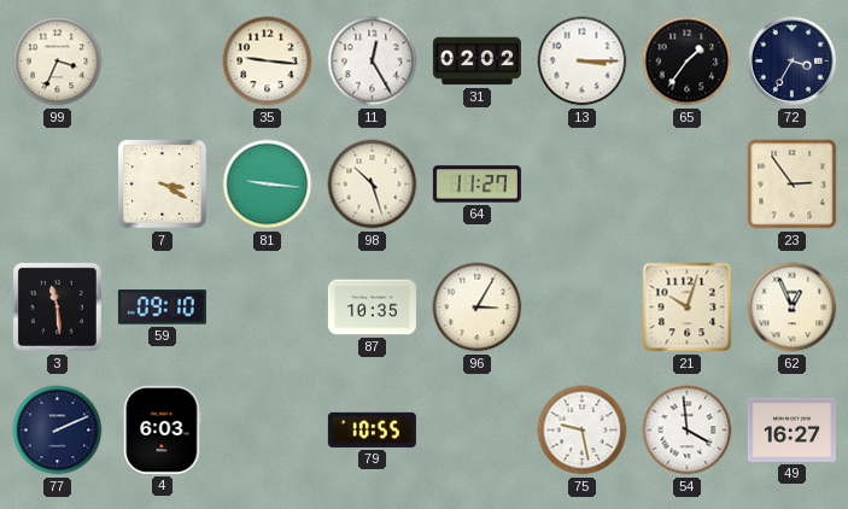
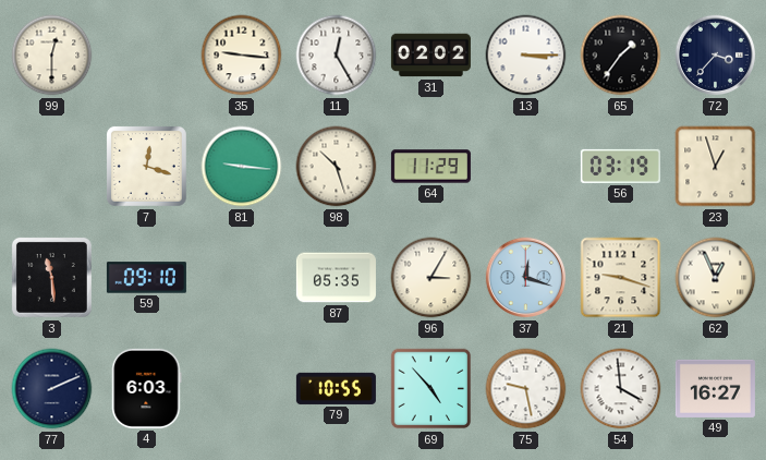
99: 3:34 -> 12:30 (52, 56)
72: 3:35 -> 3:37 (716, 56)
7: 3:20 -> 12:18 (146, 166)
64: 11:27 -> 11:29 (430, 167)
56: none -> 03:19 (620, 166)
23: 2:54 -> 12:57 (716, 167)
87: 10:35 -> 05:35 (336, 278)
37: none -> 12:18 (526, 278)
21: 10:03 -> 9:18 (621, 278)
69: none -> 4:53 (431, 389)
